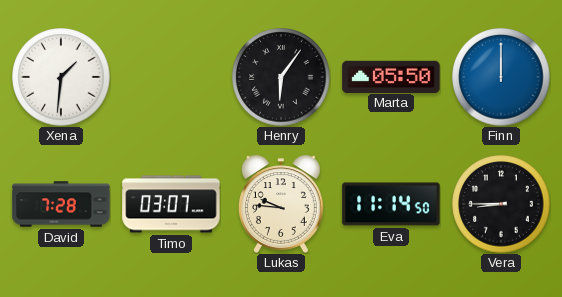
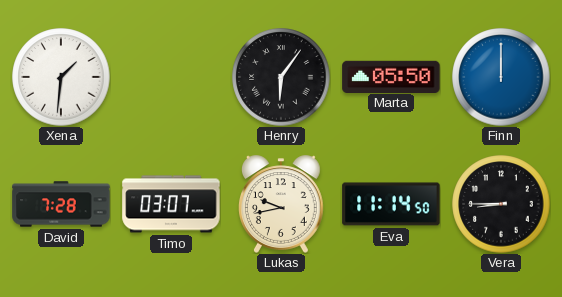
Lukas: 9:46 -> 9:43 (281, 204)
